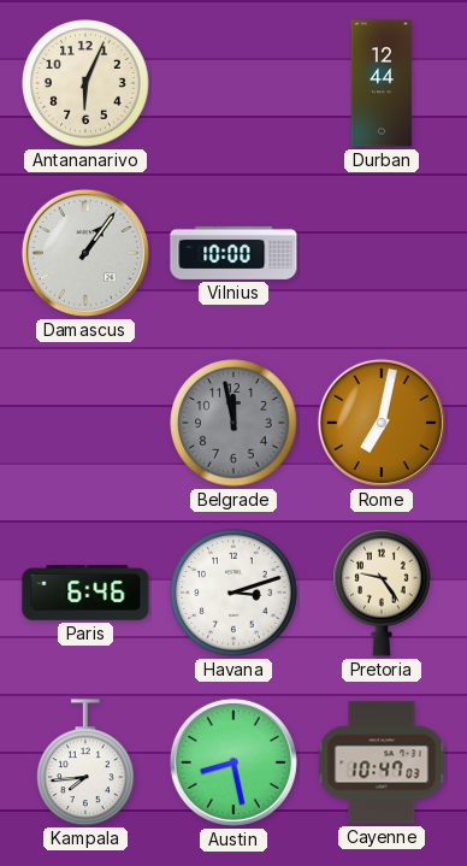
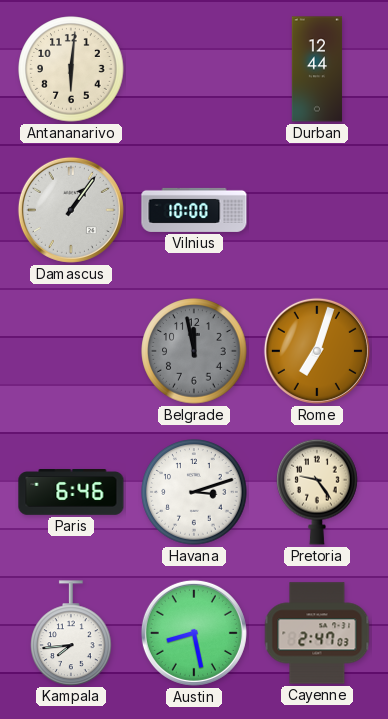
Antananarivo: 6:04 -> 6:01 (71, 69)
Rome: 7:02 -> 7:03 (317, 351)
Cayenne: 10:47 -> 2:47 (317, 633)
